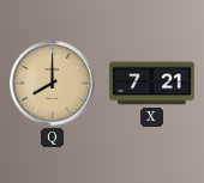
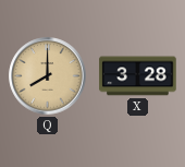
X: 7:21 -> 3:28 (138, 76)
